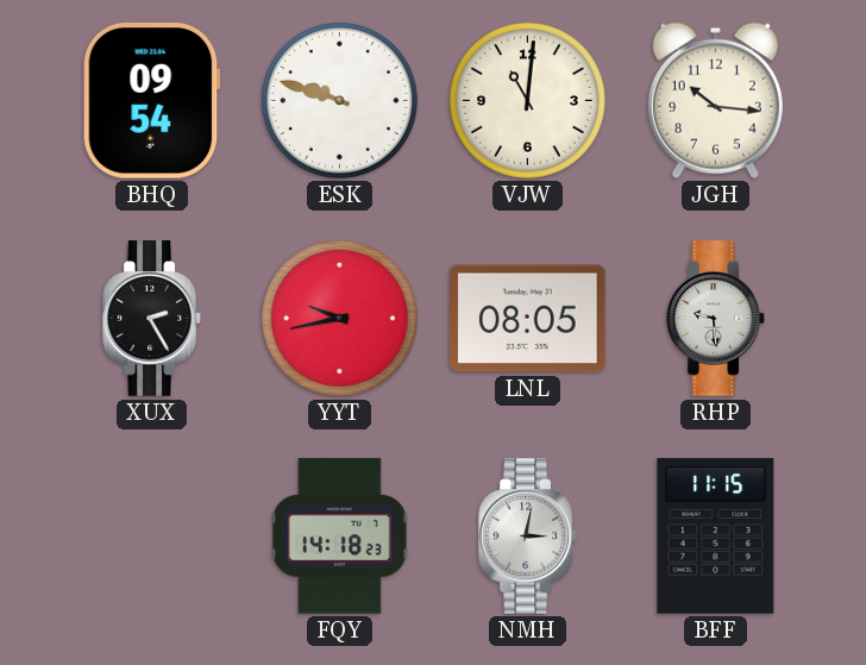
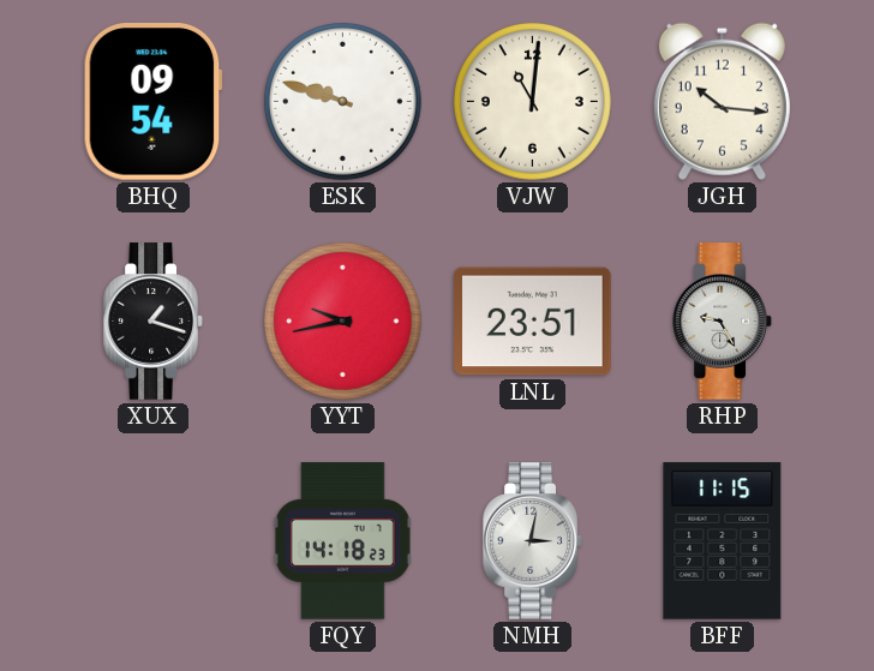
XUX: 2:25 -> 1:18 (154, 322)
LNL: 08:05 -> 23:51 (533, 322)
RHP: 9:29 -> 9:25 (723, 322)
